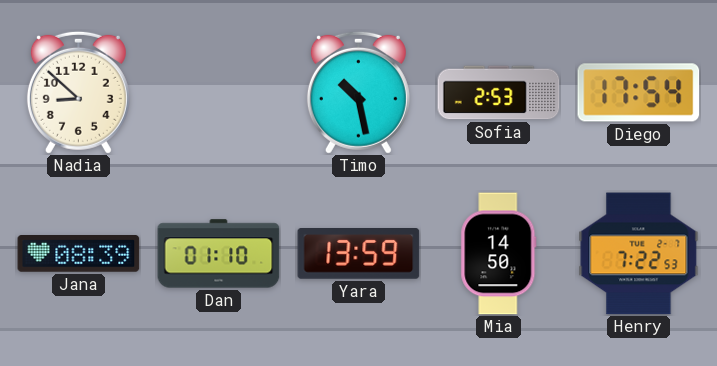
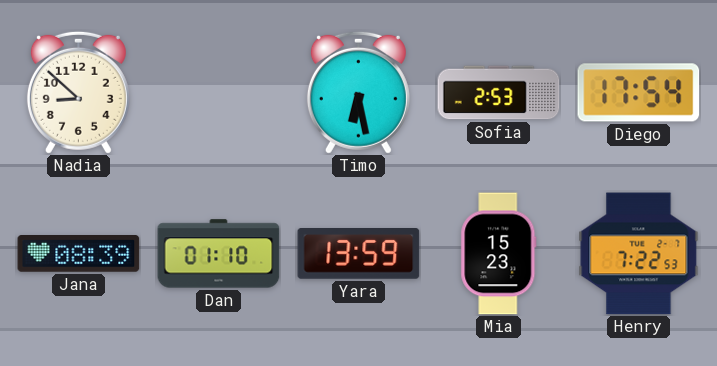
Timo: 10:28 -> 6:28 (358, 92)
Mia: 14:50 -> 15:23 (499, 254)
